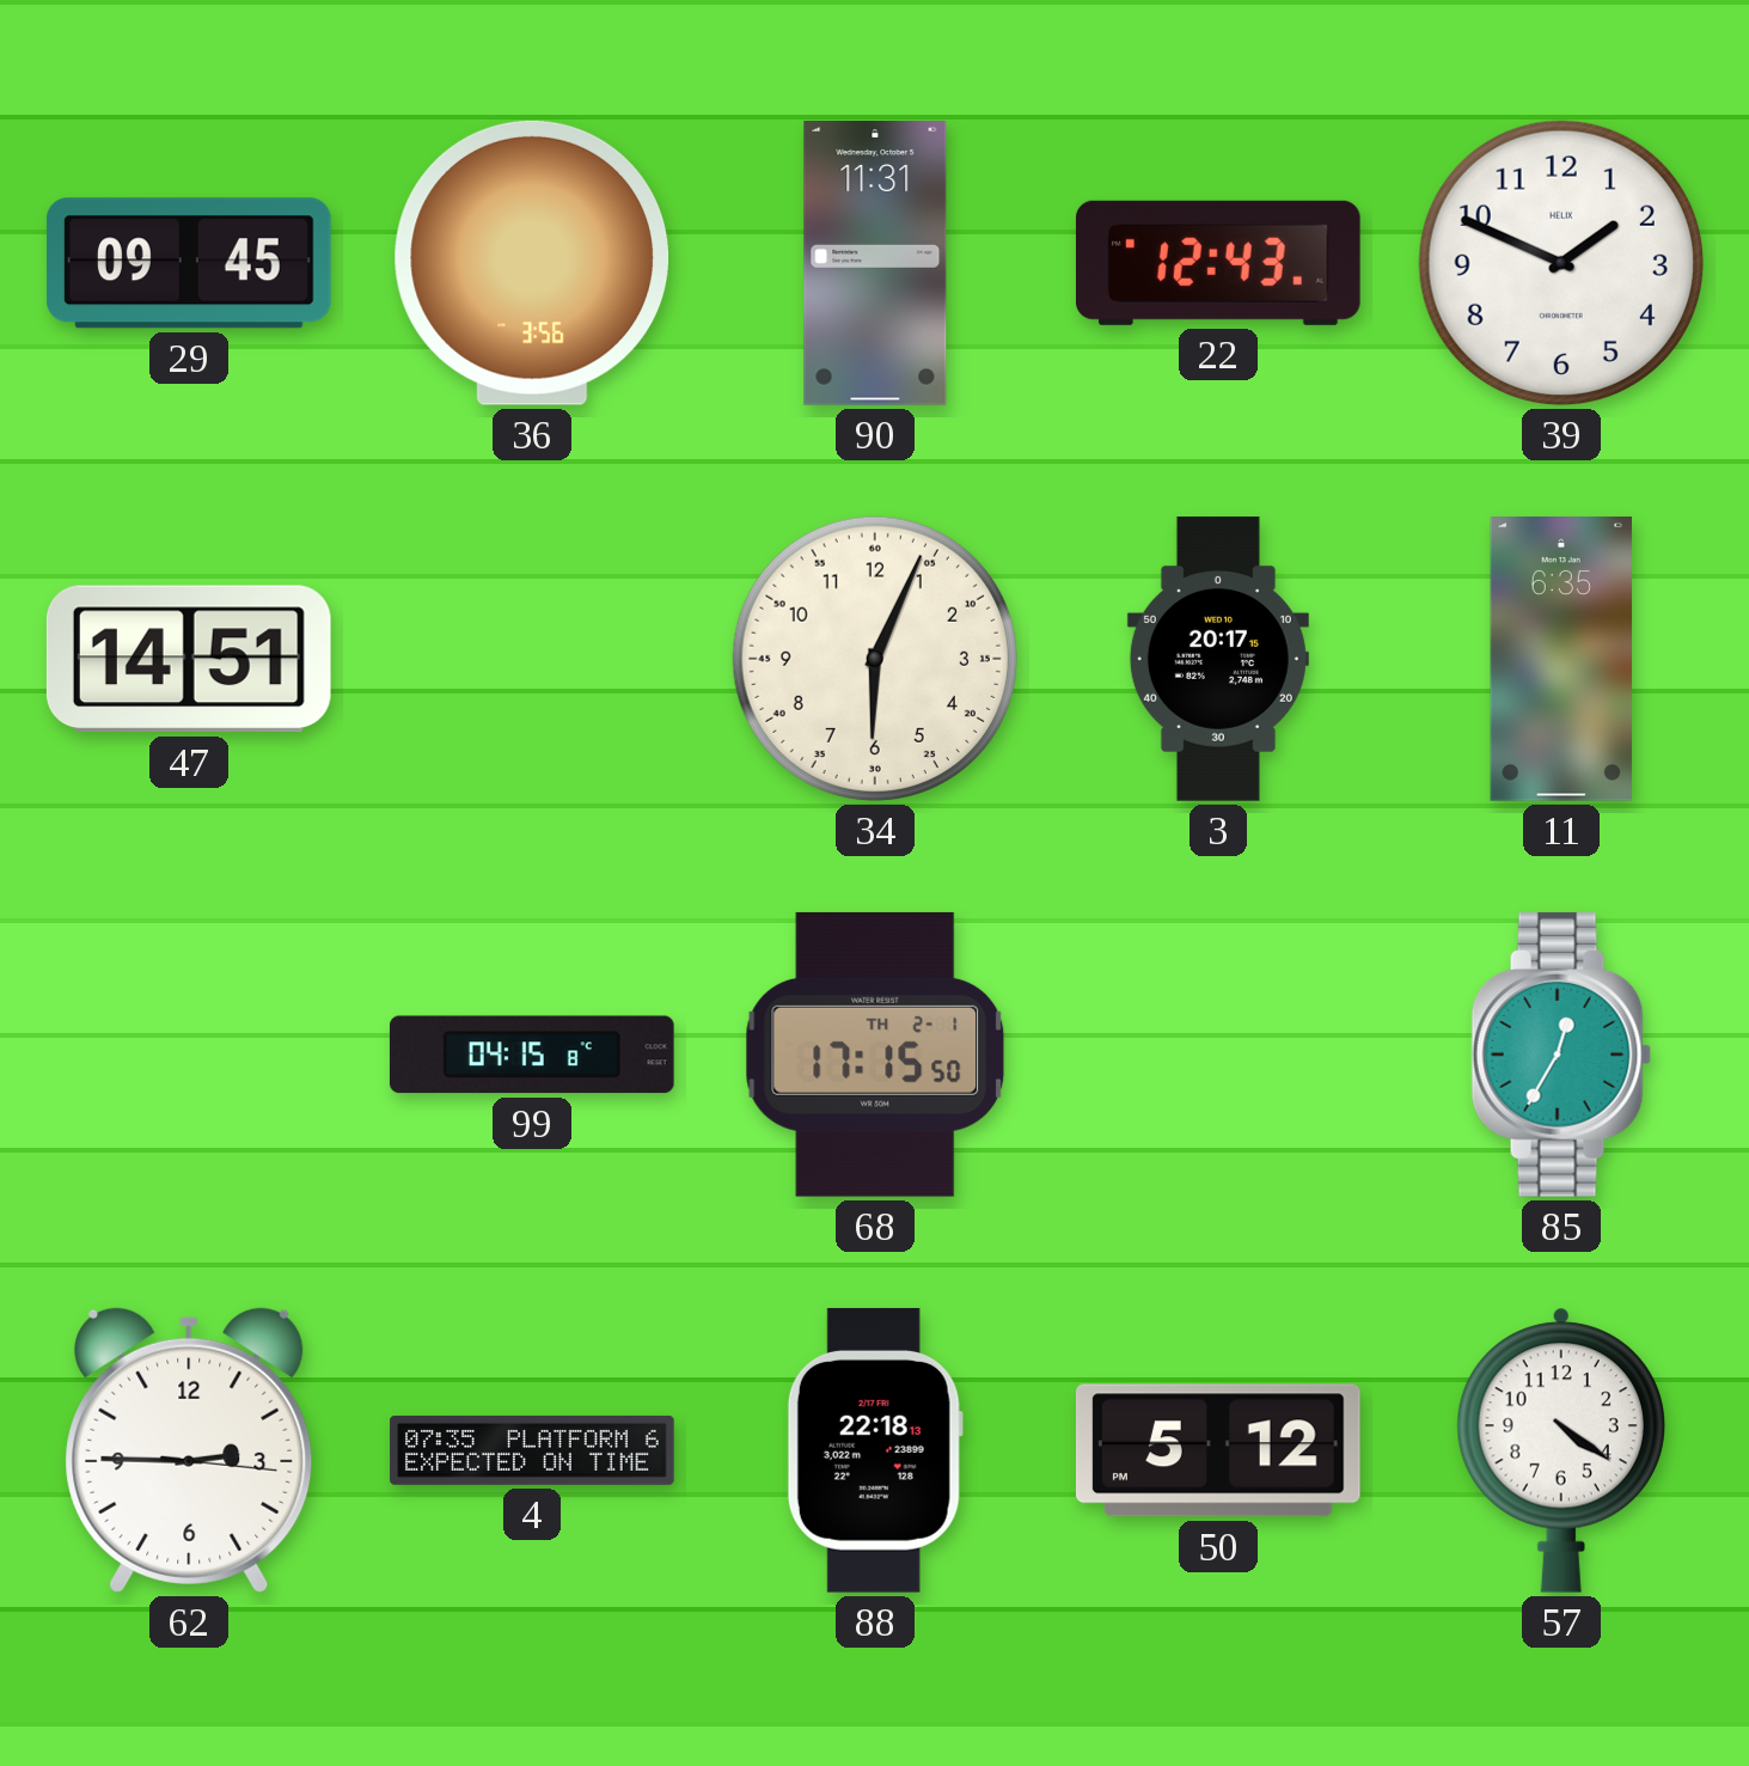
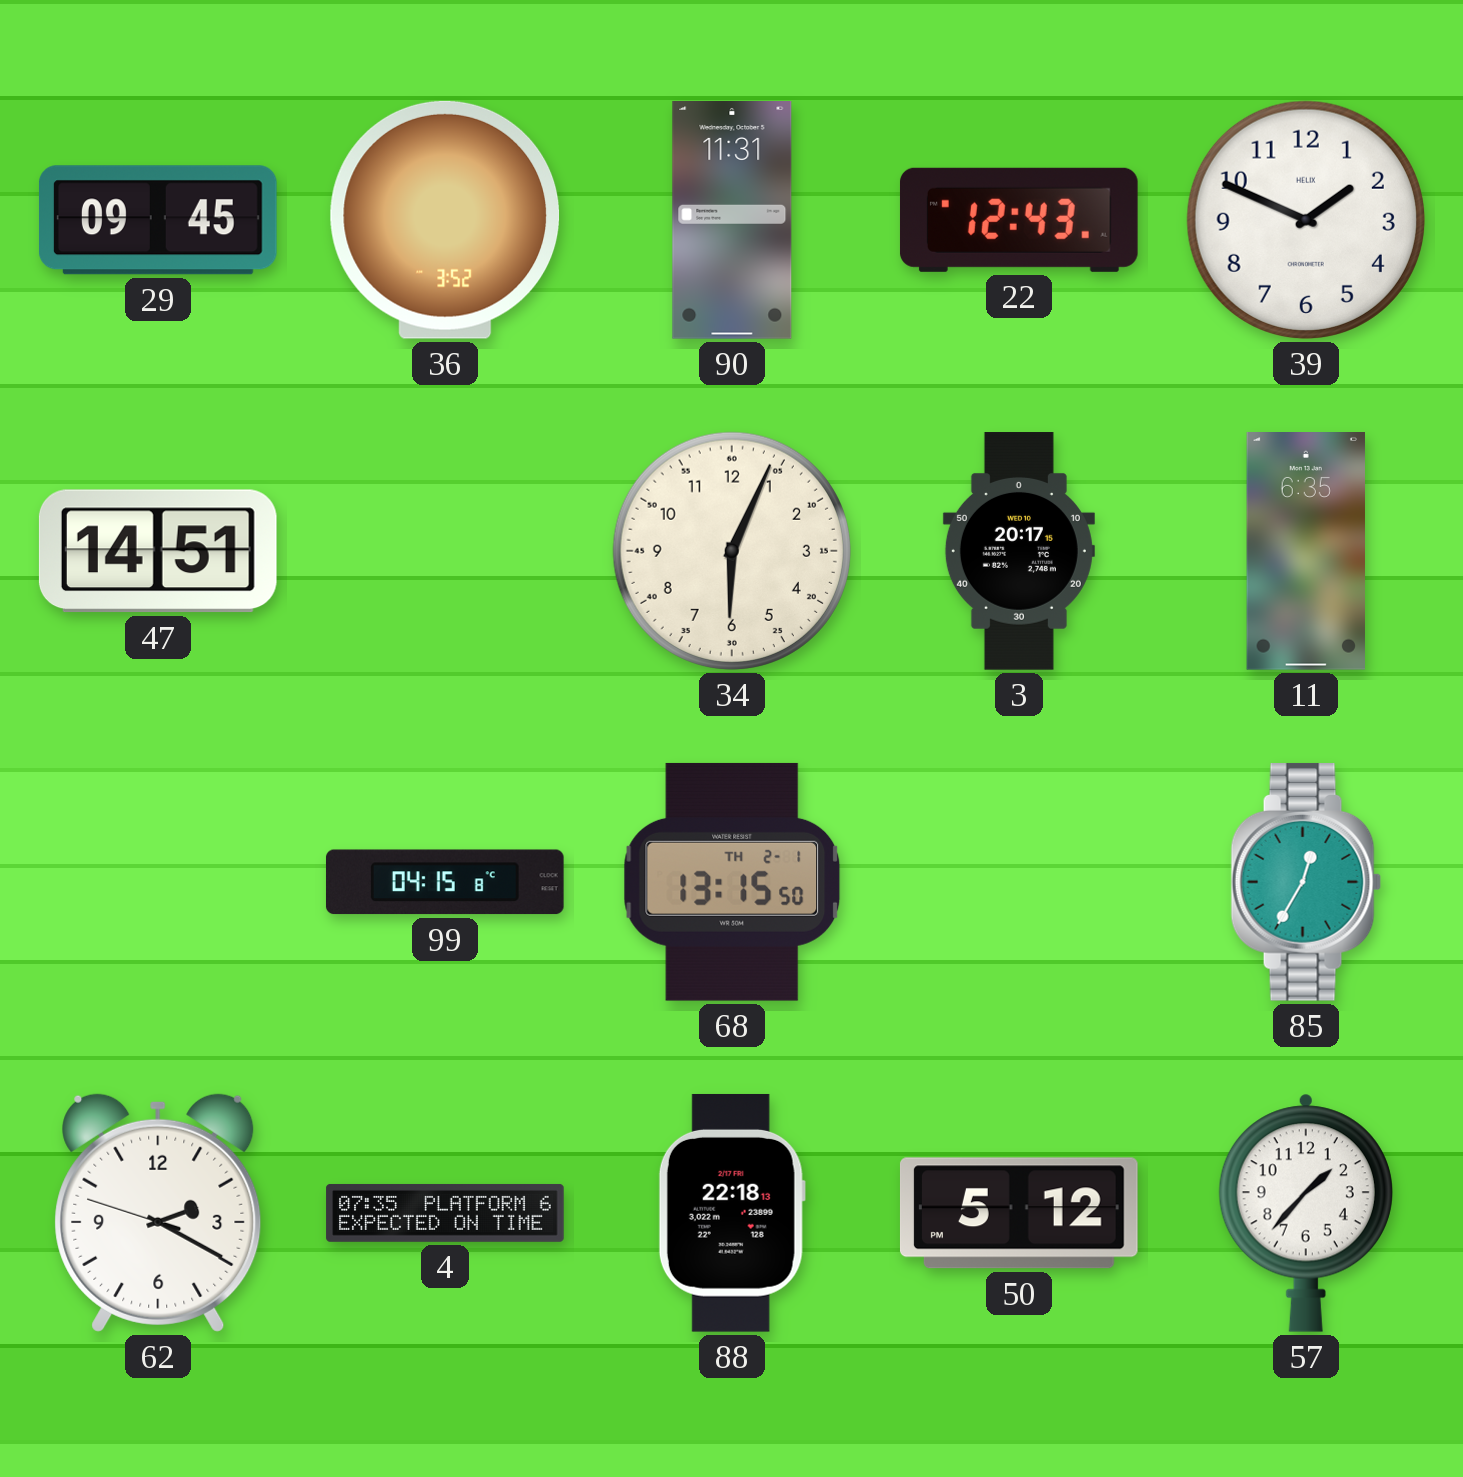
36: 3:56 -> 3:52 (445, 220)
68: 17:15 -> 13:15 (732, 882)
62: 2:45 -> 2:19 (158, 1213)
57: 4:21 -> 1:37 (1306, 1213)
